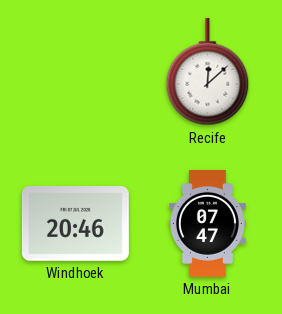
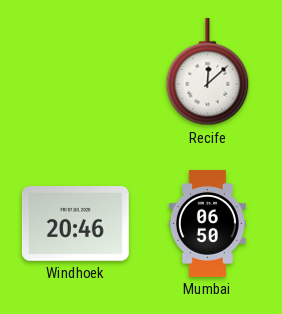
Mumbai: 07:47 -> 06:50 (207, 223)
